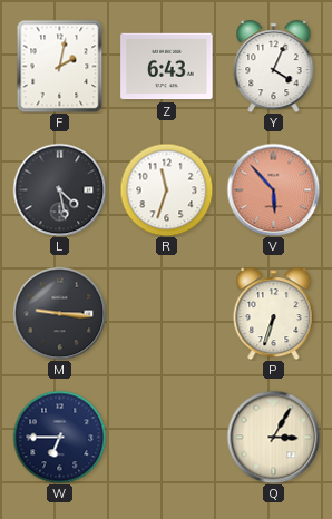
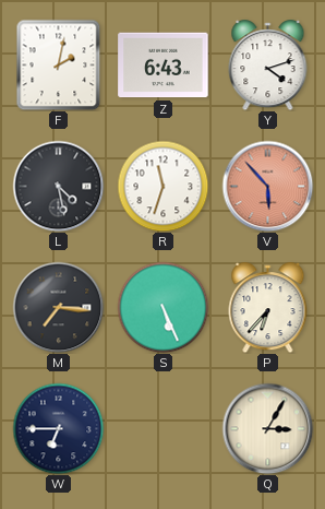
Y: 4:04 -> 4:12 (268, 66)
M: 9:16 -> 7:16 (58, 307)
S: none -> 5:26 (162, 307)
P: 6:33 -> 6:37 (268, 308)
